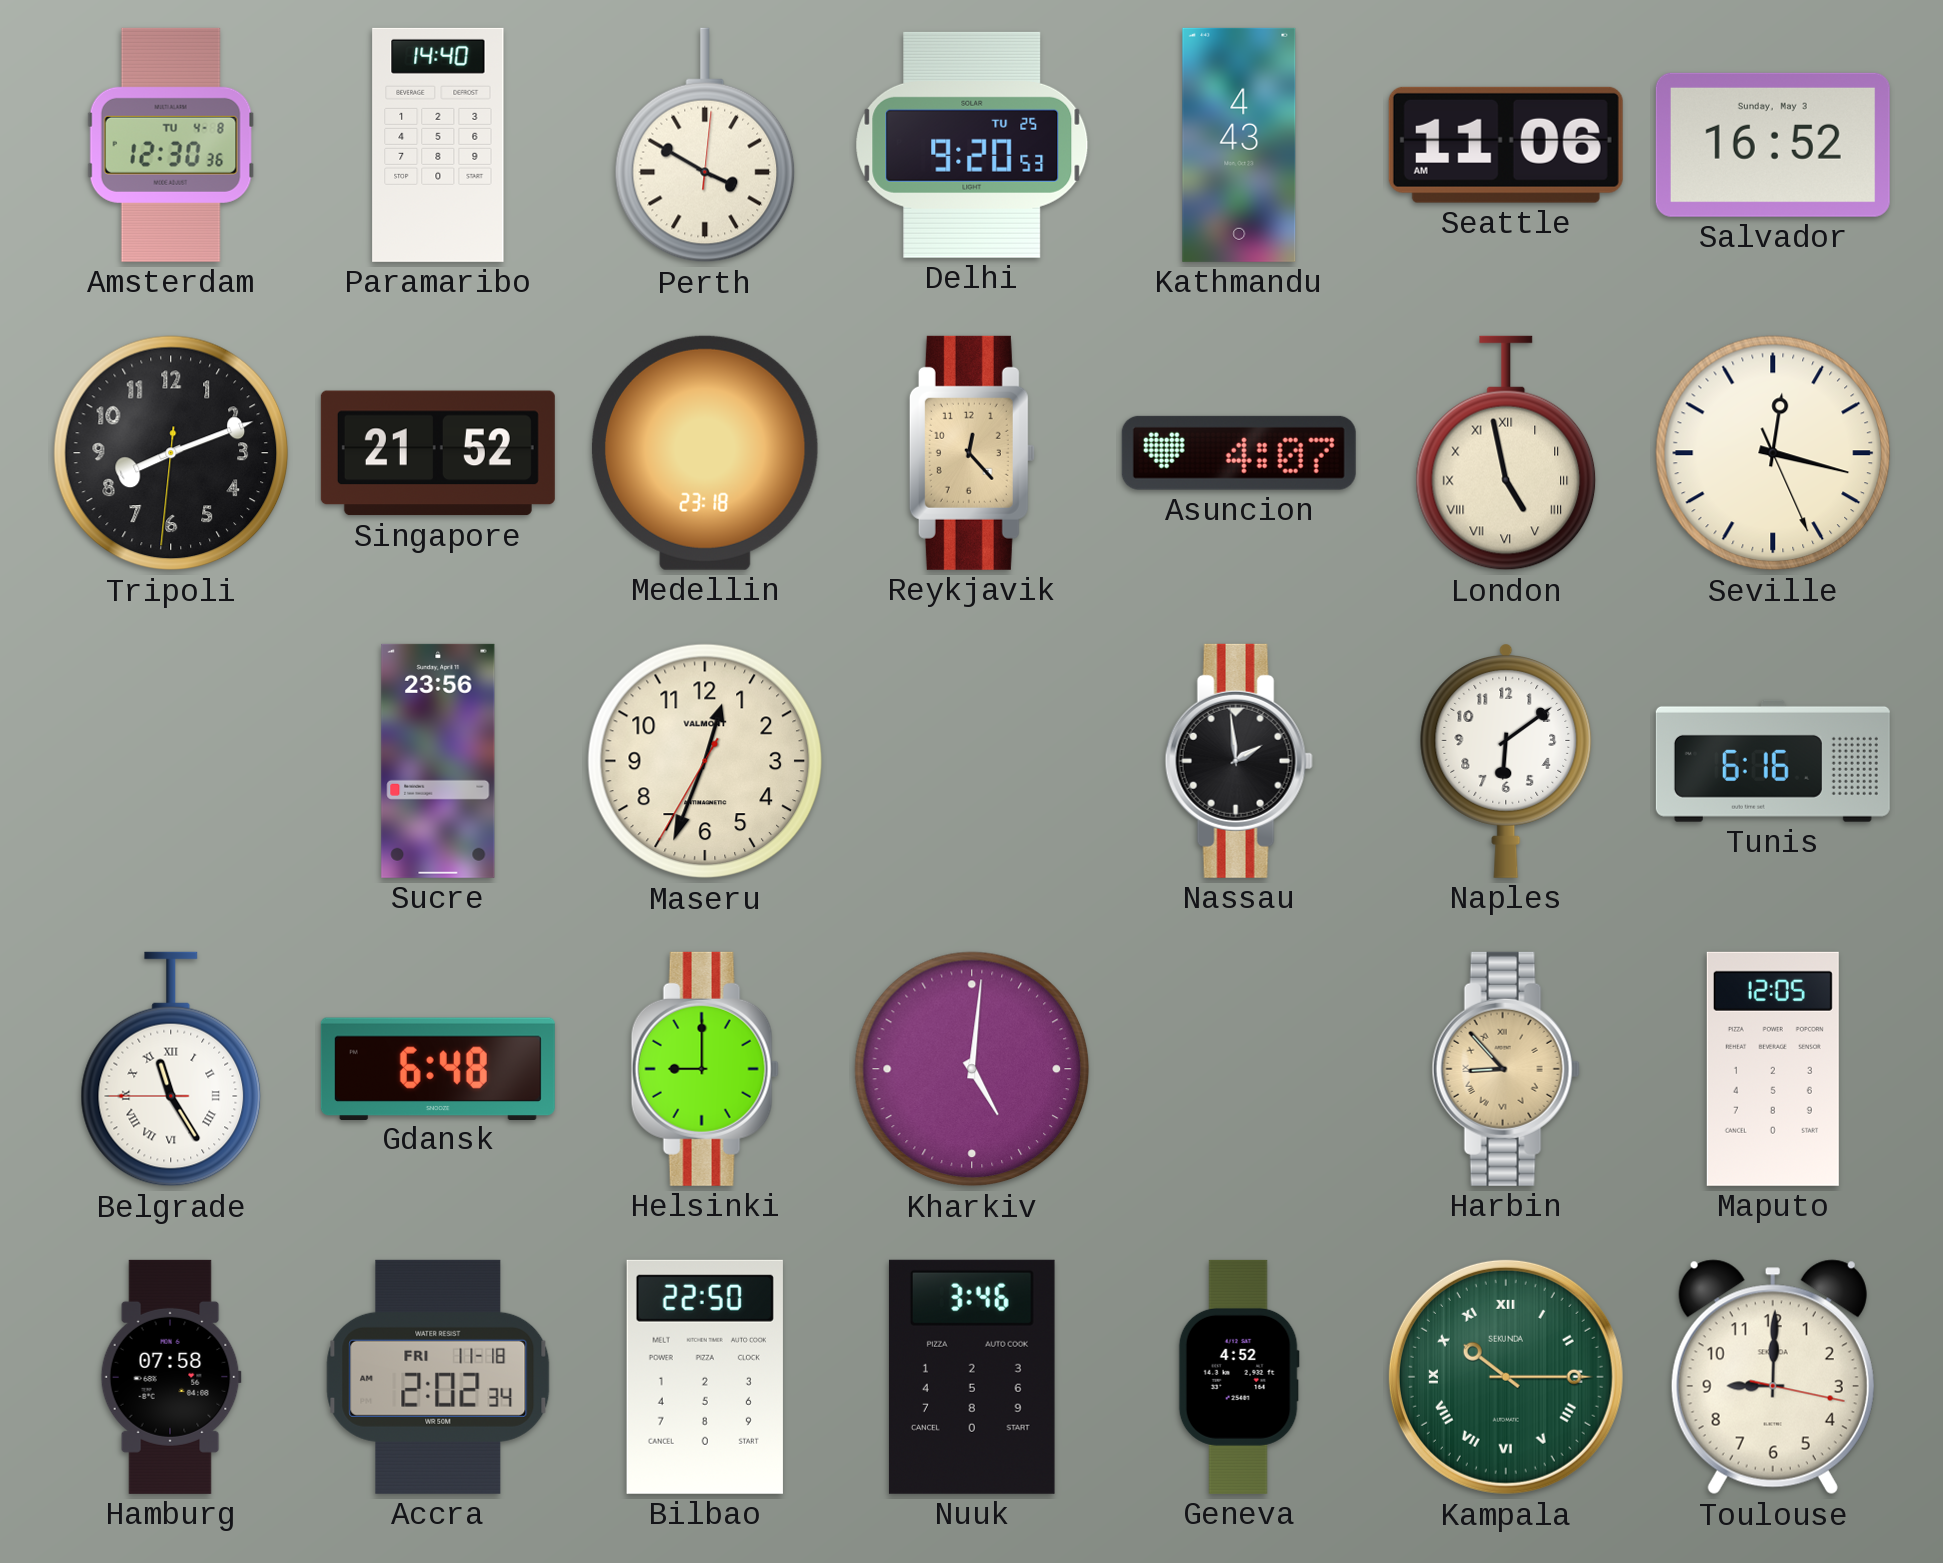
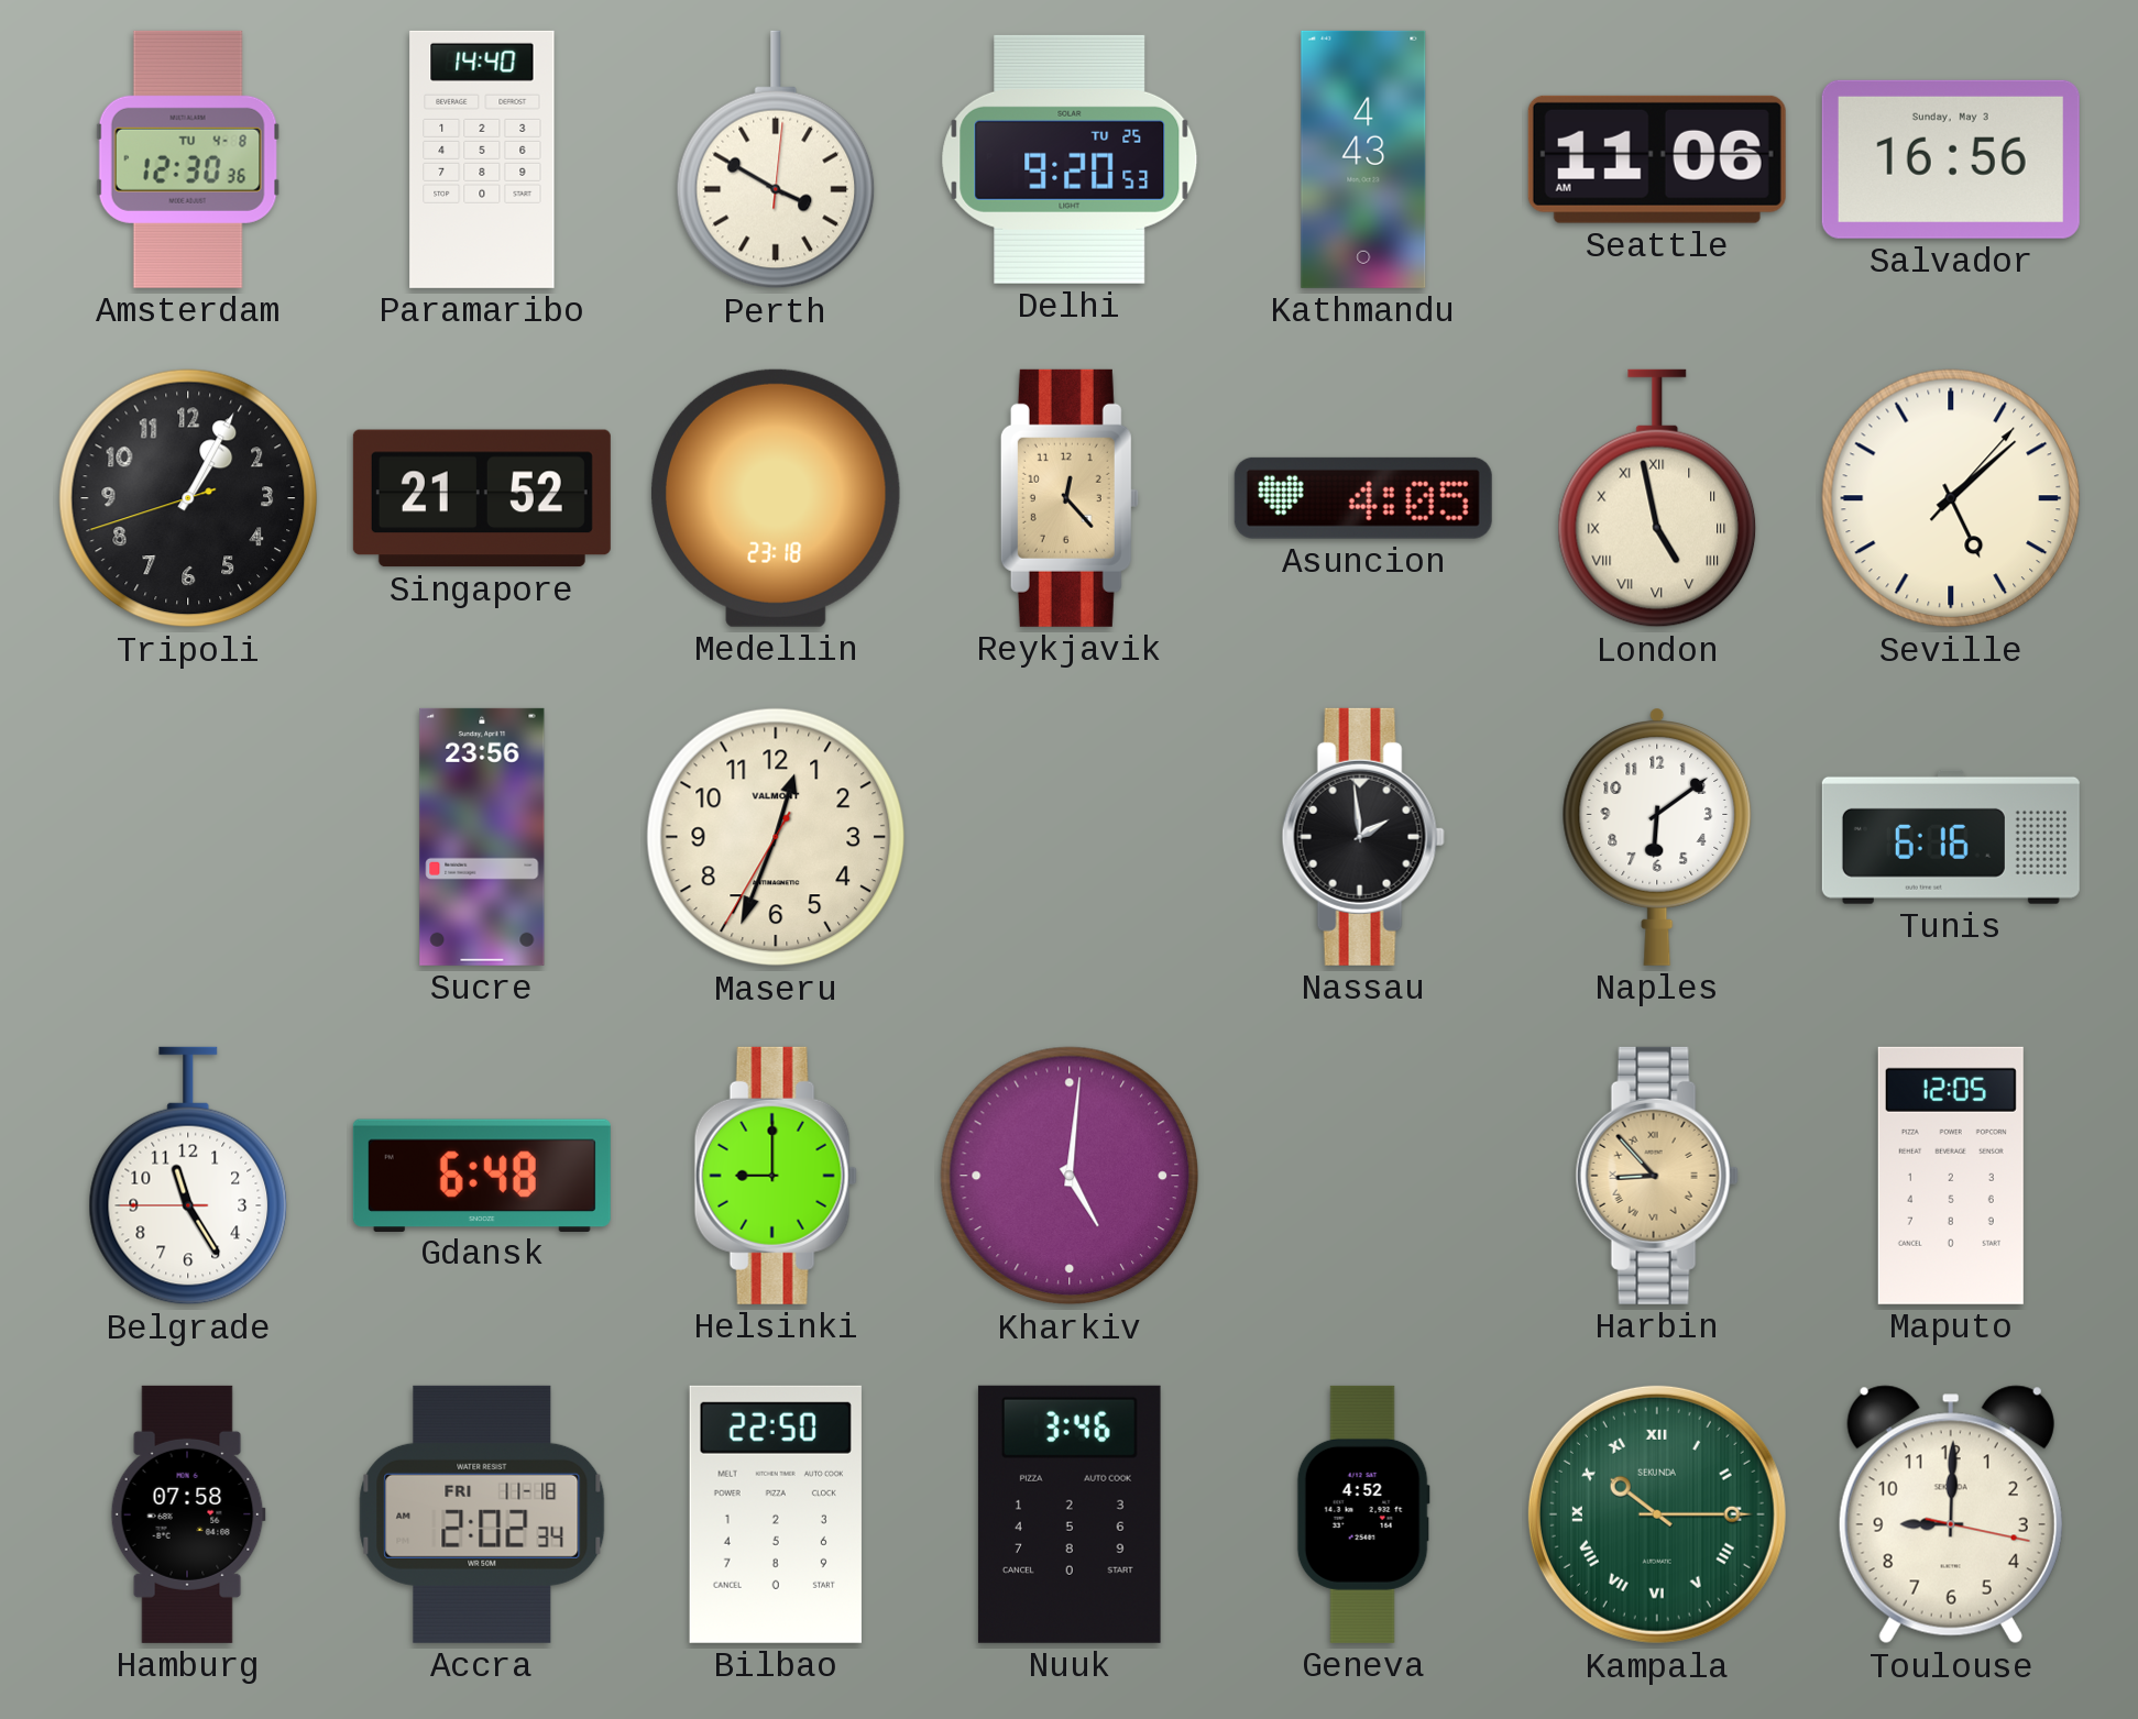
Salvador: 16:52 -> 16:56 (1951, 159)
Tripoli: 8:11 -> 1:04 (188, 498)
Asuncion: 4:07 -> 4:05 (1363, 498)
Seville: 12:17 -> 5:08 (1951, 498)
Belgrade numerals: Roman -> Arabic (188, 1176)
